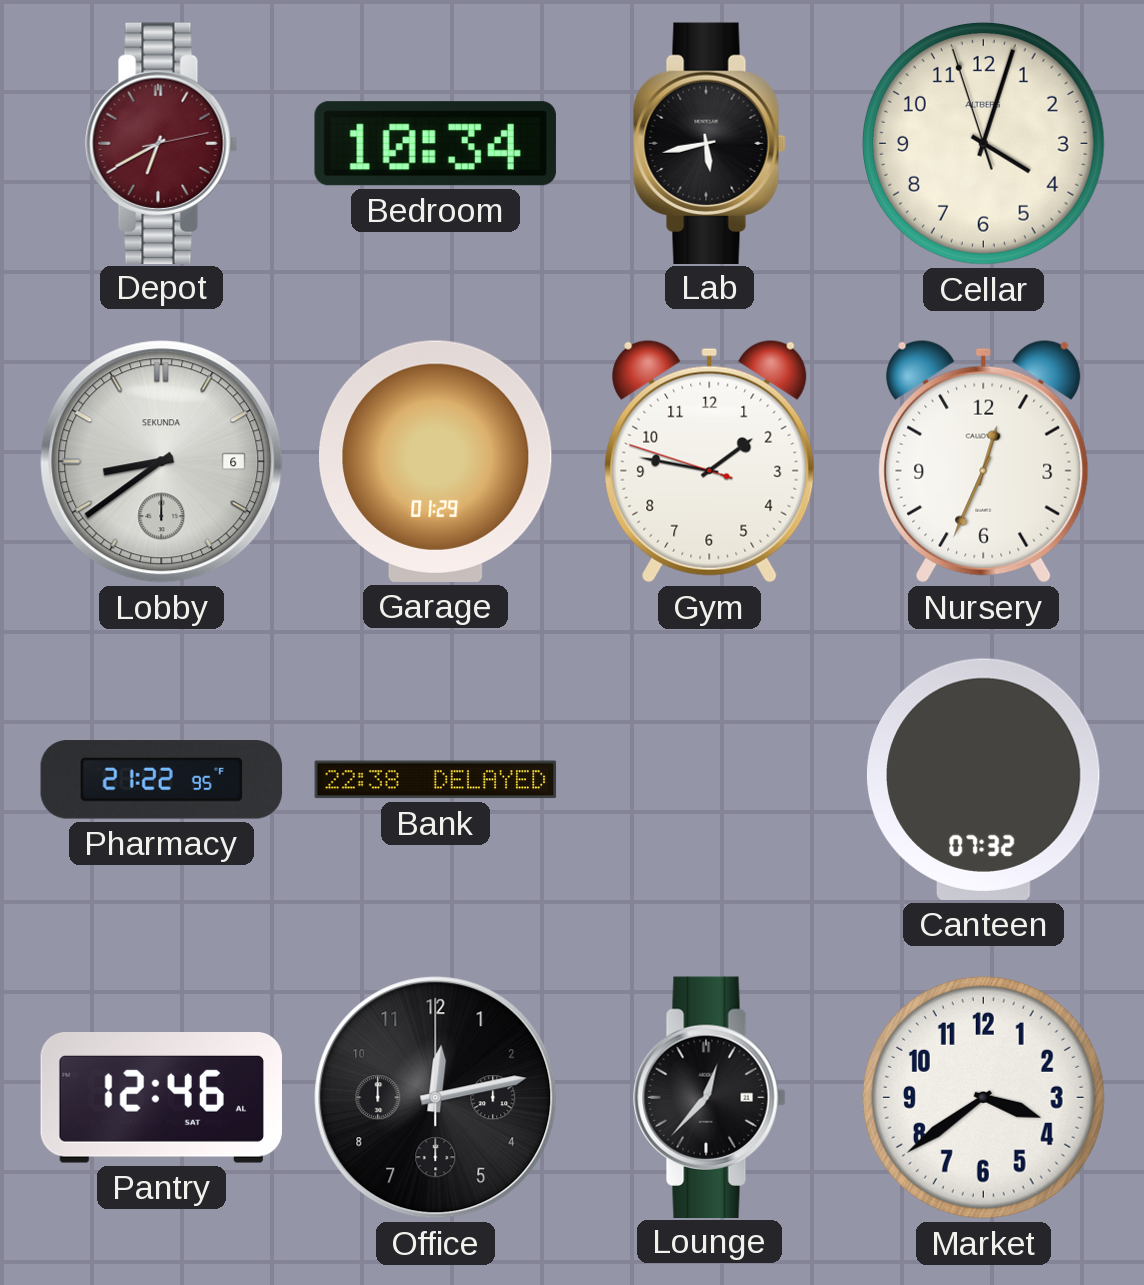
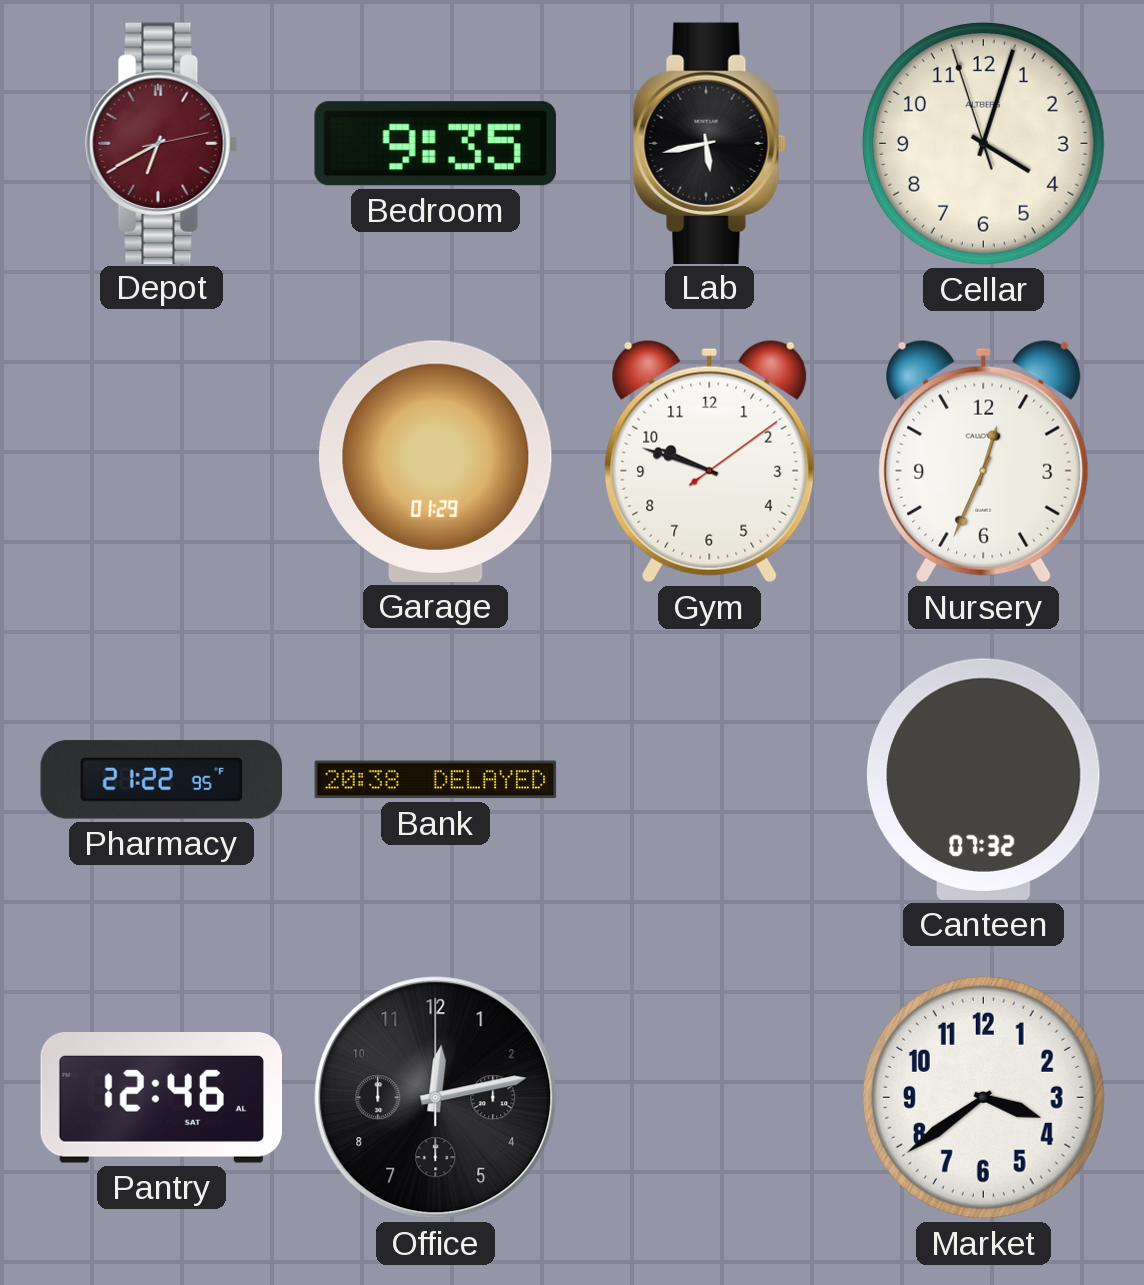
Bedroom: 10:34 -> 9:35 (435, 144)
Lobby: 8:39 -> none (162, 462)
Gym: 1:46 -> 9:48 (710, 461)
Bank: 22:38 -> 20:38 (436, 780)
Lounge: 12:37 -> none (710, 1097)
